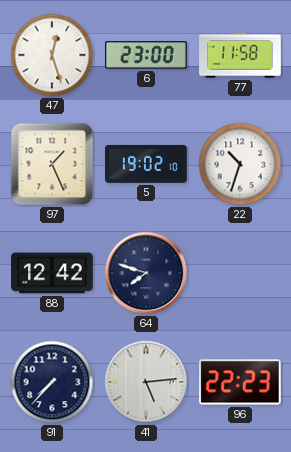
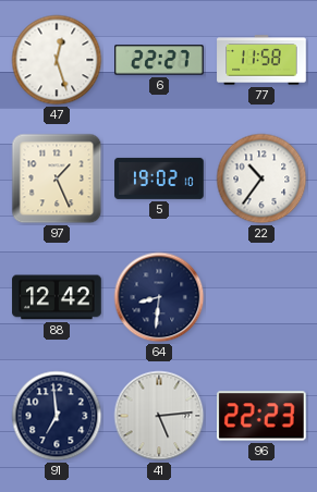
6: 23:00 -> 22:27 (159, 60)
22: 10:33 -> 10:36 (261, 179)
64: 7:48 -> 8:31 (159, 297)
91: 7:37 -> 6:59 (57, 416)
